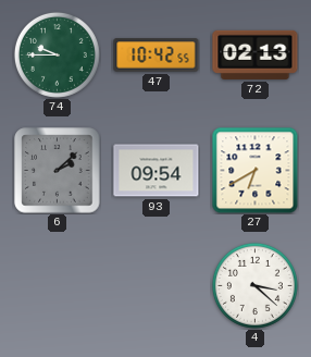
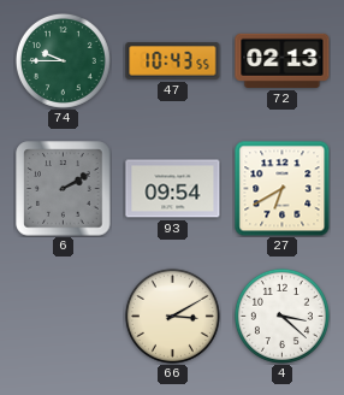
47: 10:42 -> 10:43 (173, 61)
6: 2:08 -> 2:10 (64, 189)
66: none -> 3:10 (172, 316)
